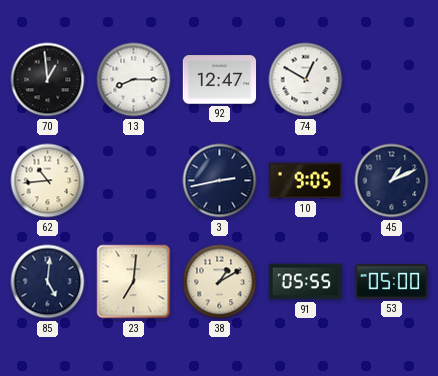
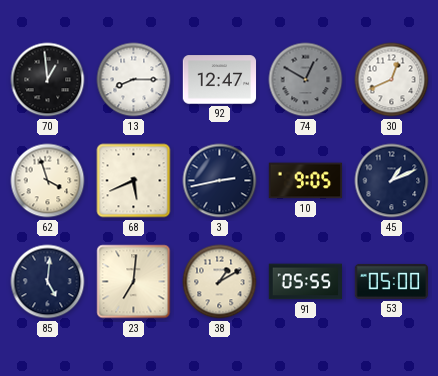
74 dial: white -> grey (306, 80)
30: none -> 12:41 (392, 80)
62: 10:44 -> 3:57 (48, 181)
68: none -> 5:41 (134, 181)
